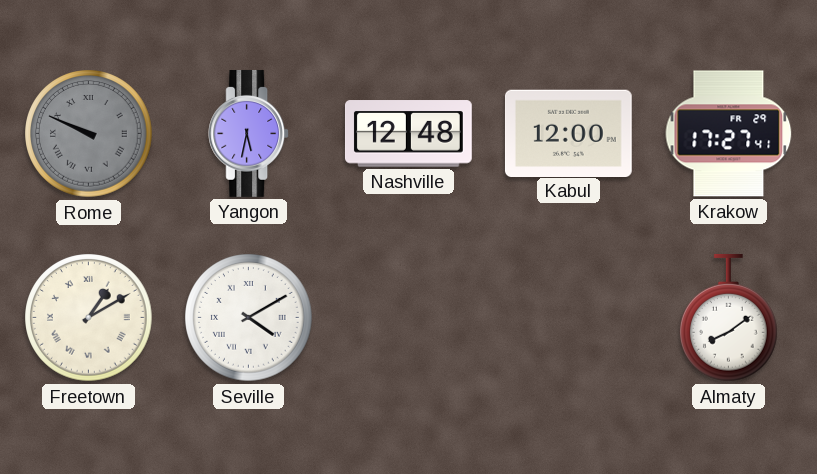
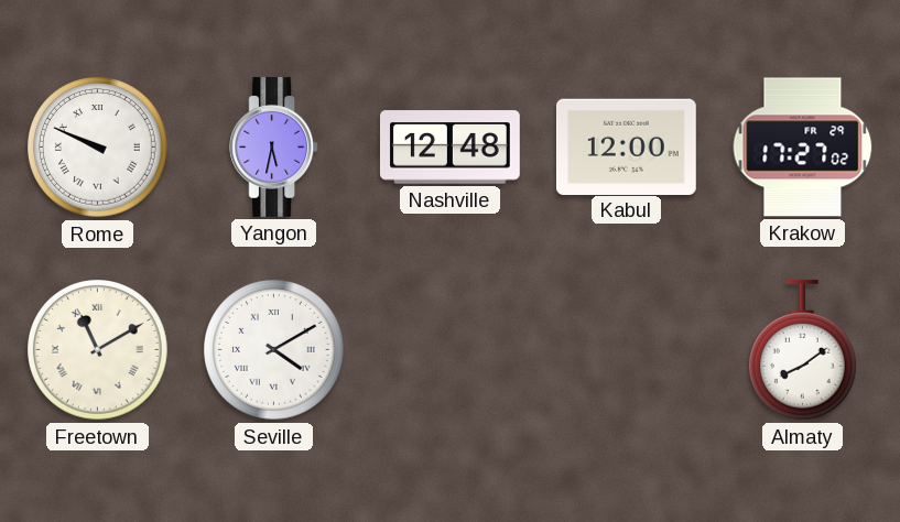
Rome dial: grey -> white (98, 148)
Krakow: 17:27:41 -> 17:27:02 (803, 148)
Freetown: 1:10 -> 11:10 (98, 350)
